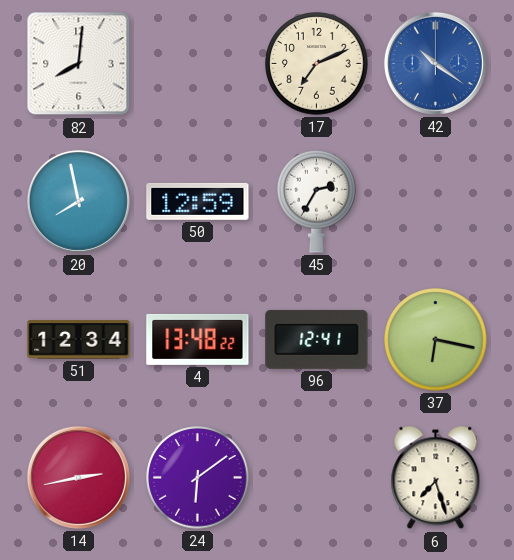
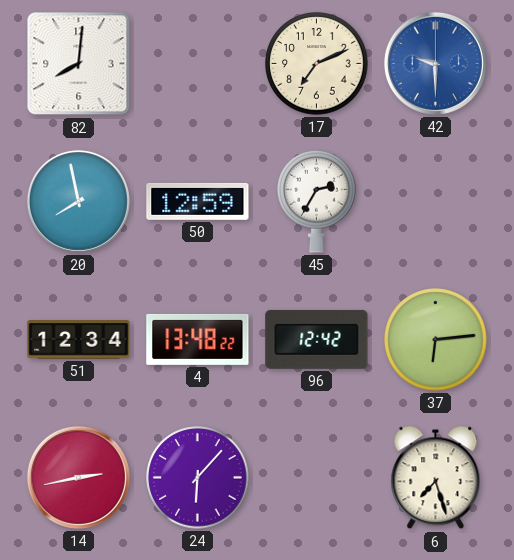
42: 10:21 -> 9:30 (435, 63)
96: 12:41 -> 12:42 (317, 339)
37: 6:17 -> 6:14 (436, 340)
24: 6:09 -> 6:07 (198, 478)
